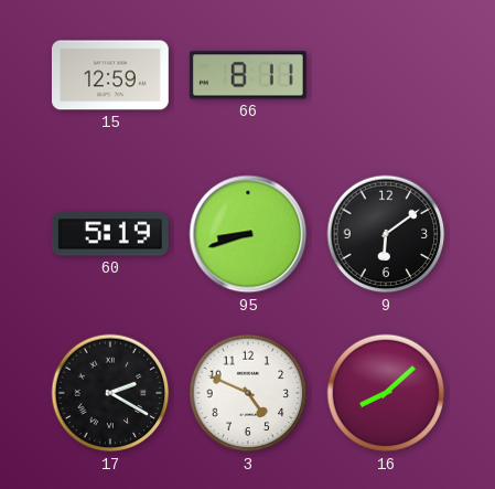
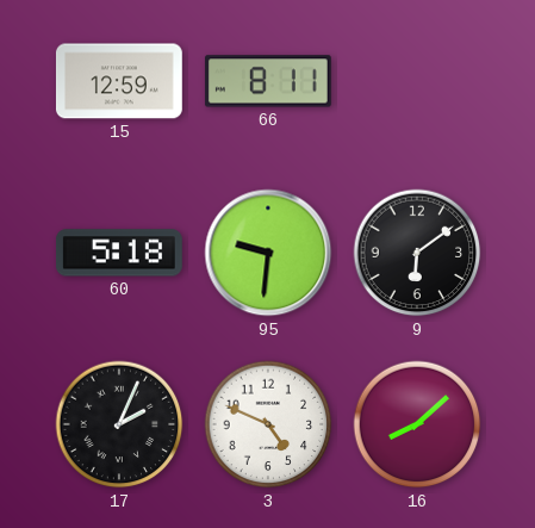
60: 5:19 -> 5:18 (119, 253)
95: 8:42 -> 9:31 (268, 253)
17: 2:20 -> 2:04 (119, 424)
